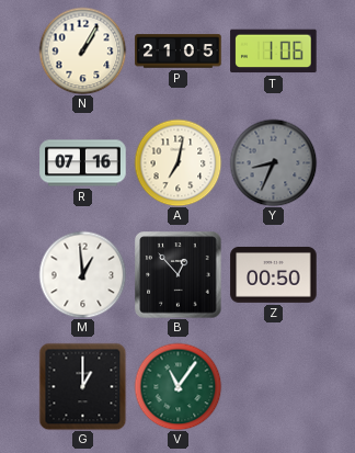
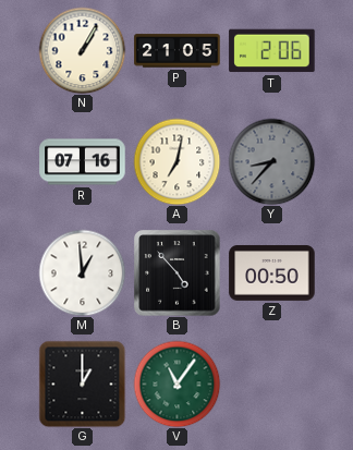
T: 1:06 -> 2:06 (272, 51)
Y: 8:34 -> 8:37 (271, 161)
B: 12:53 -> 4:53 (178, 273)
